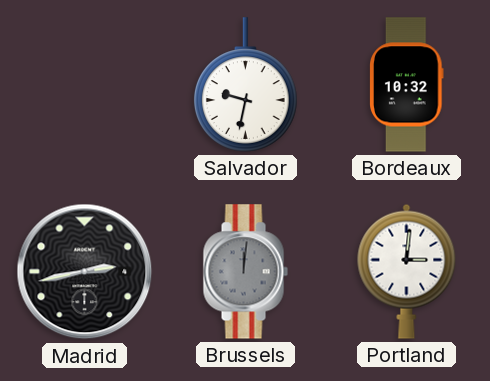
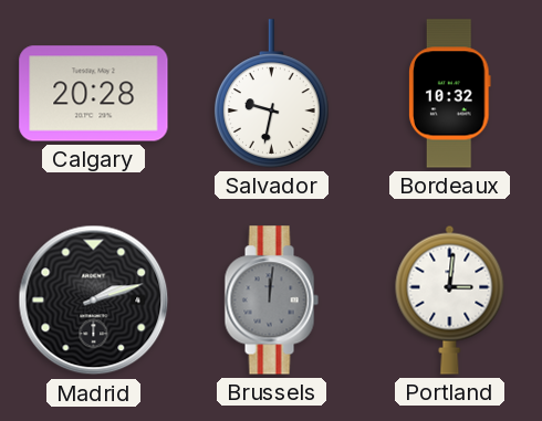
Calgary: none -> 20:28 (94, 94)
Madrid: 2:43 -> 2:12 (94, 301)
